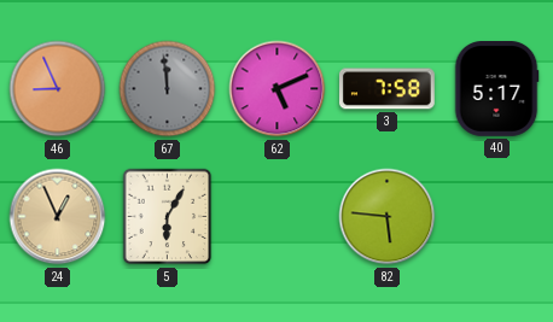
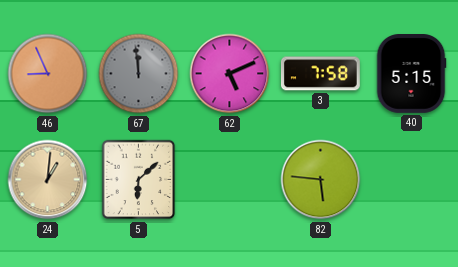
40: 5:17 -> 5:15 (411, 74)
24: 12:56 -> 1:01 (48, 180)
5: 6:05 -> 6:08 (139, 180)
